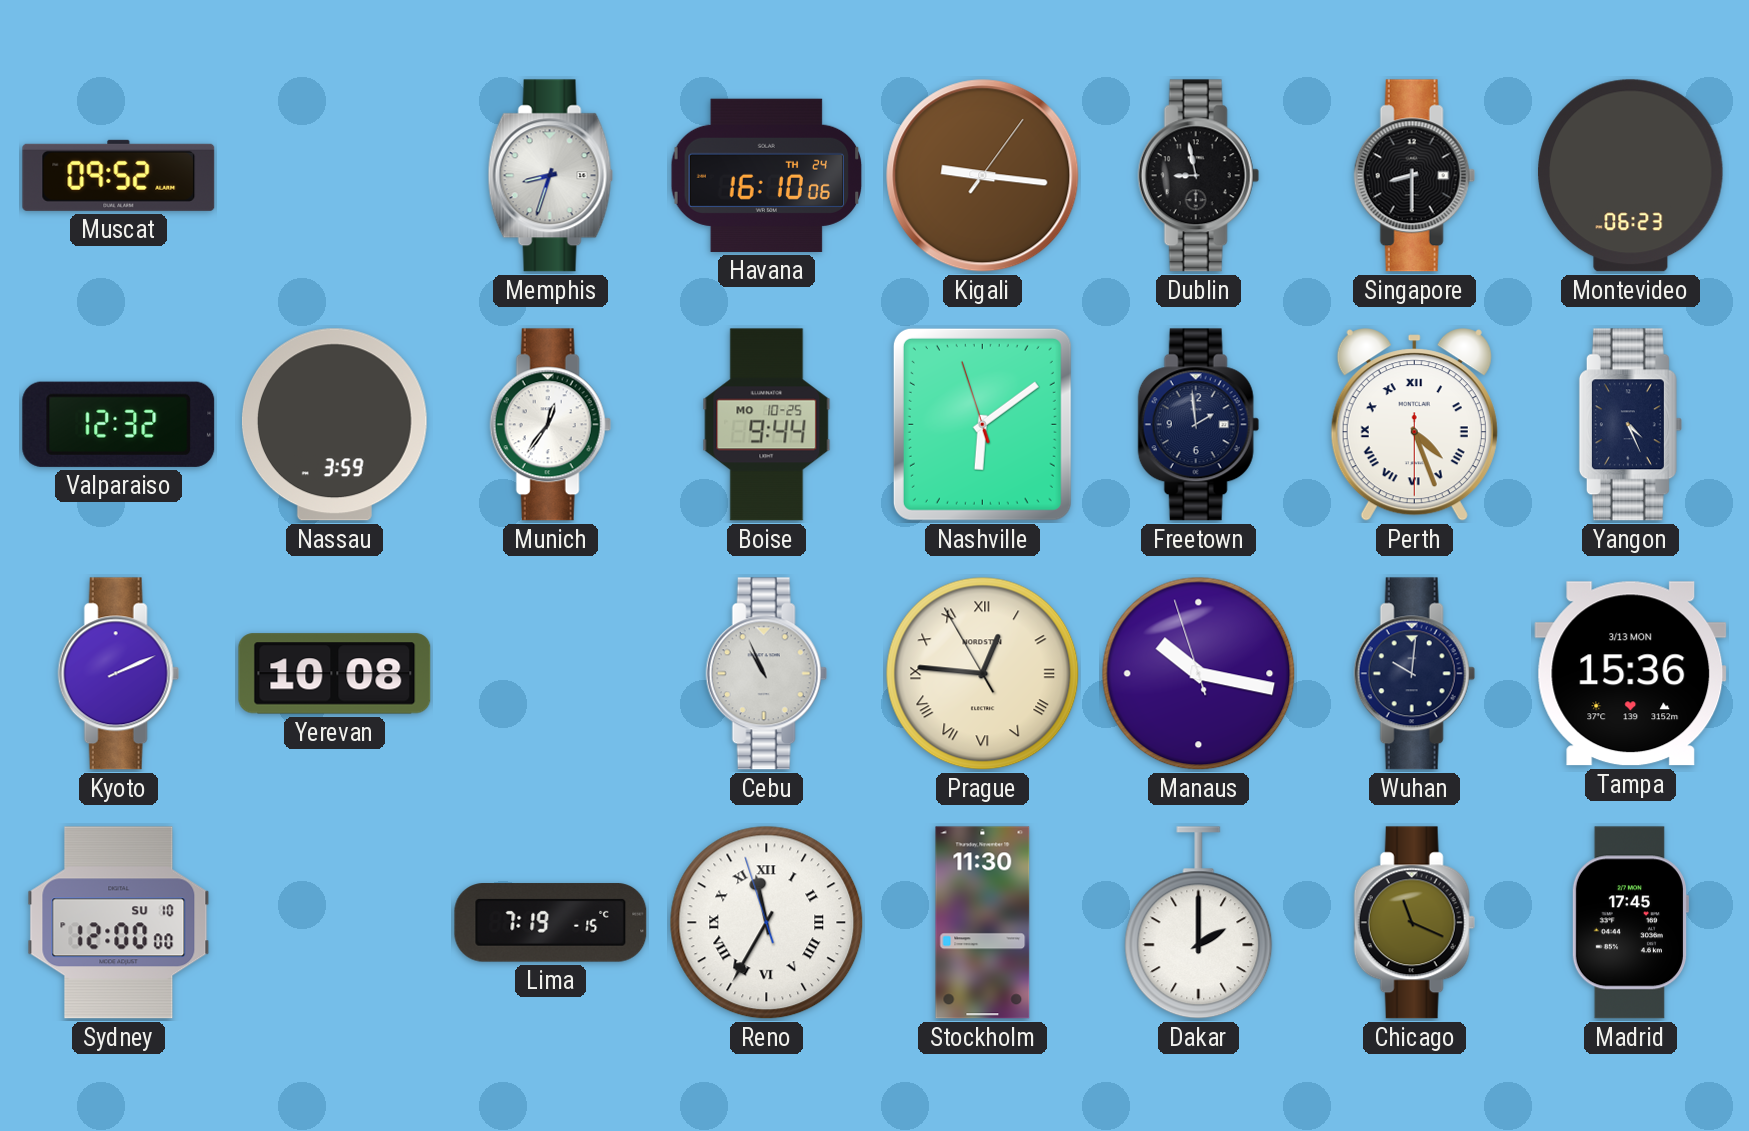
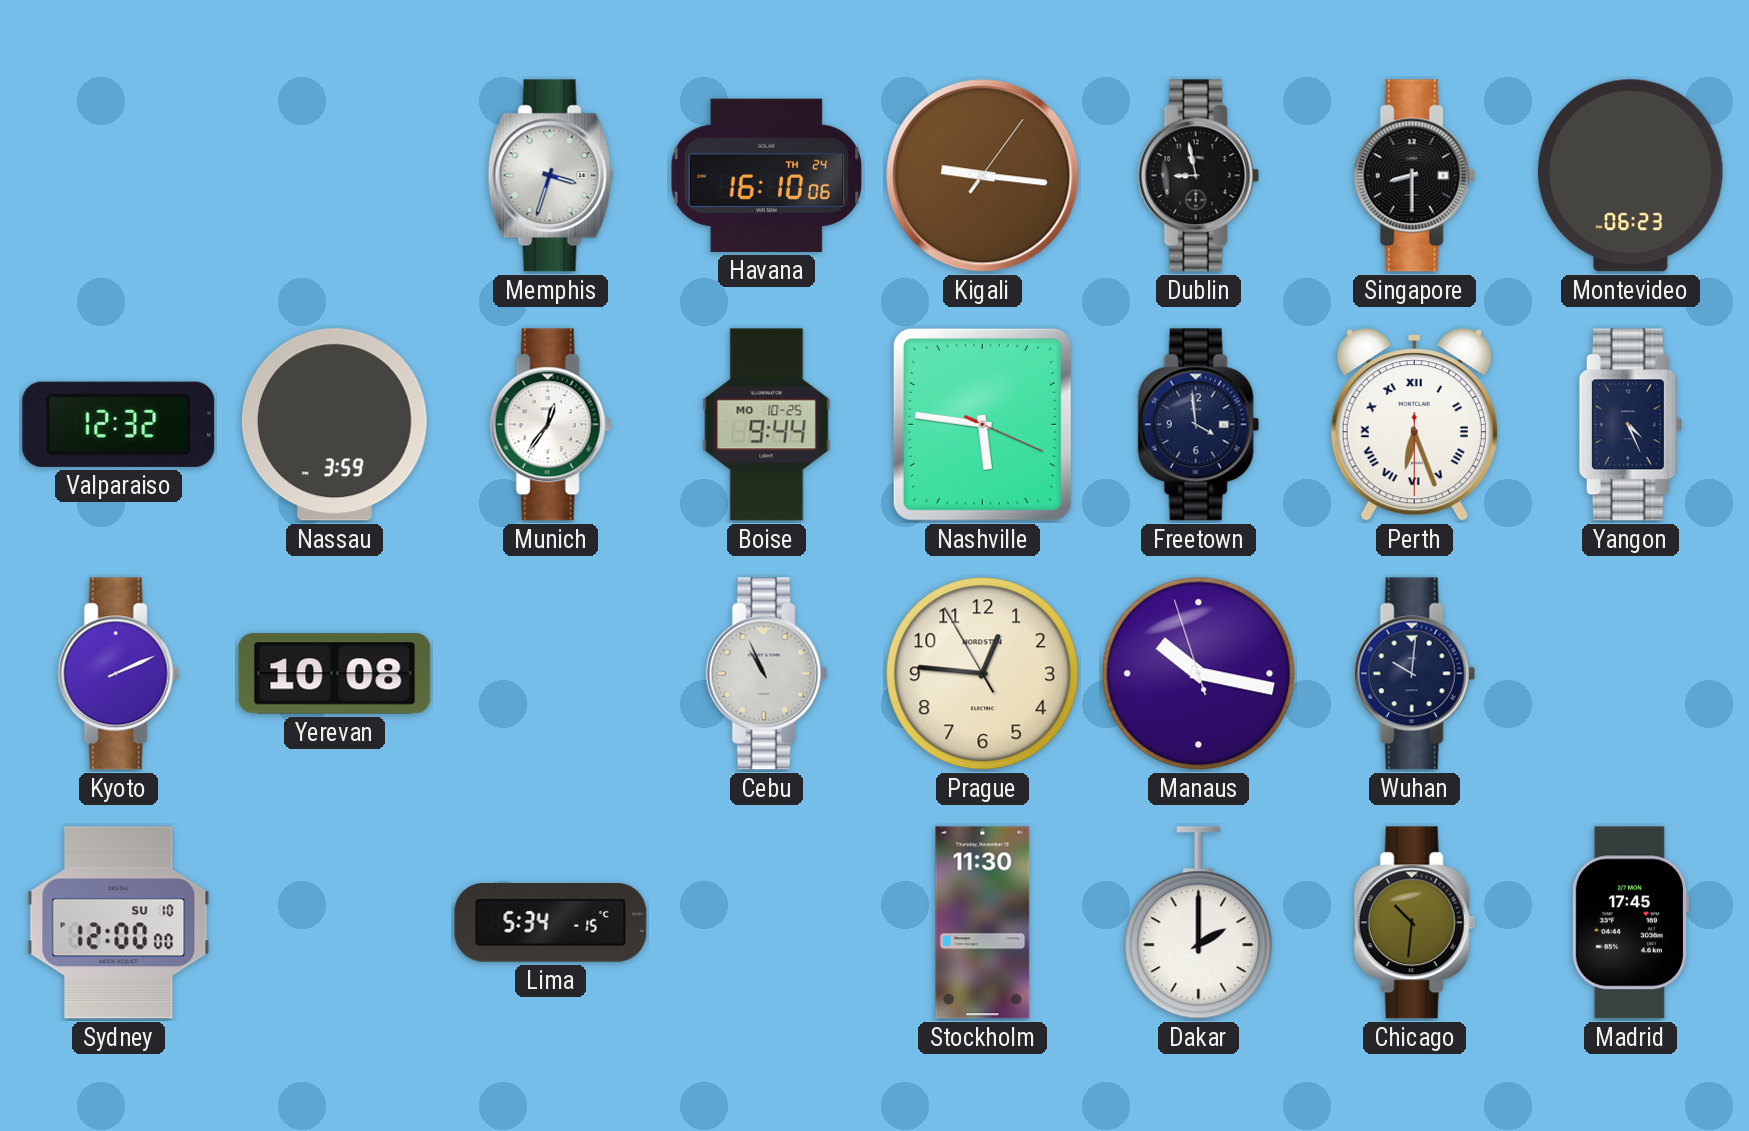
Muscat: 09:52 -> none (119, 175)
Memphis: 8:33 -> 3:33 (550, 176)
Nashville: 6:08 -> 5:46 (982, 424)
Freetown: 1:59 -> 3:59 (1198, 425)
Perth: 4:26 -> 6:26 (1414, 425)
Prague numerals: Roman -> Arabic (983, 674)
Tampa: 15:36 -> none (1631, 674)
Lima: 7:19 -> 5:34 (551, 923)
Reno: 11:34 -> none (767, 923)
Chicago: 11:19 -> 10:31 (1414, 923)
